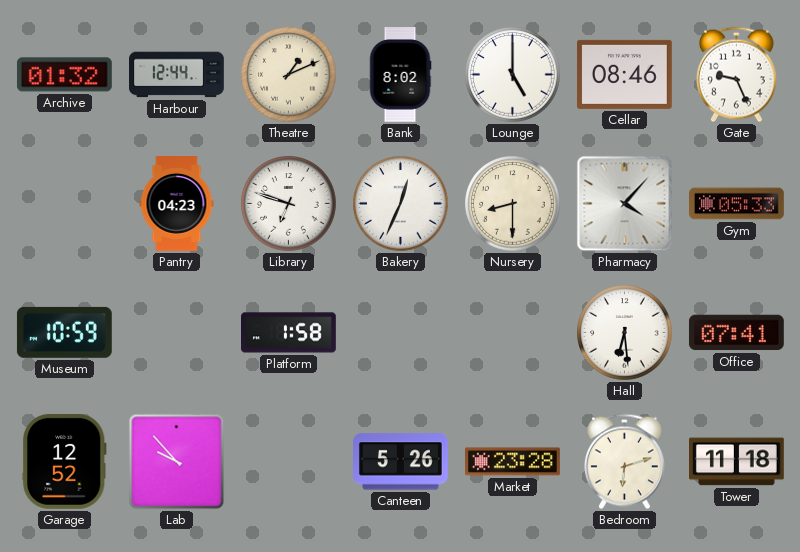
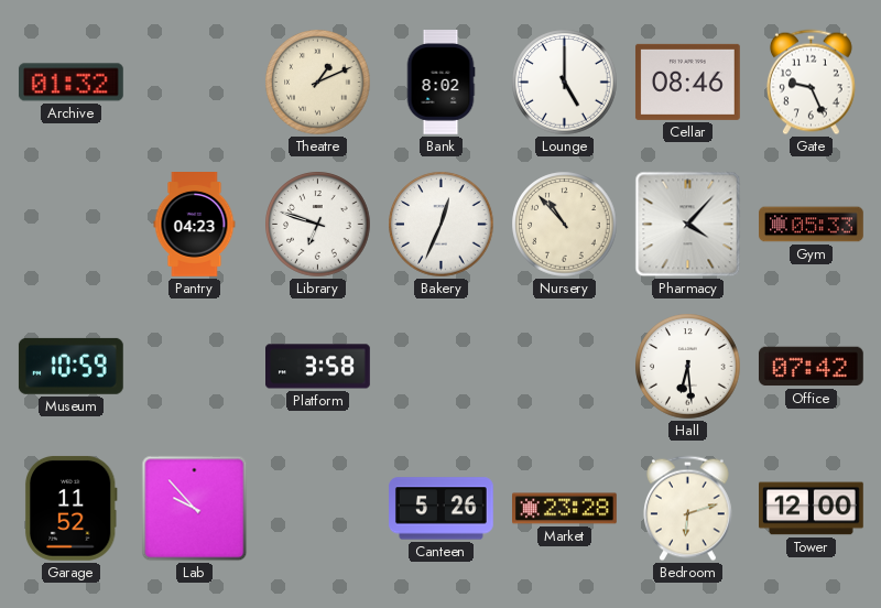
Harbour: 12:44 -> none (177, 75)
Nursery: 8:30 -> 10:53 (565, 225)
Platform: 1:58 -> 3:58 (318, 367)
Office: 07:41 -> 07:42 (811, 367)
Garage: 12:52 -> 11:52 (70, 508)
Tower: 11:18 -> 12:00 (812, 509)
